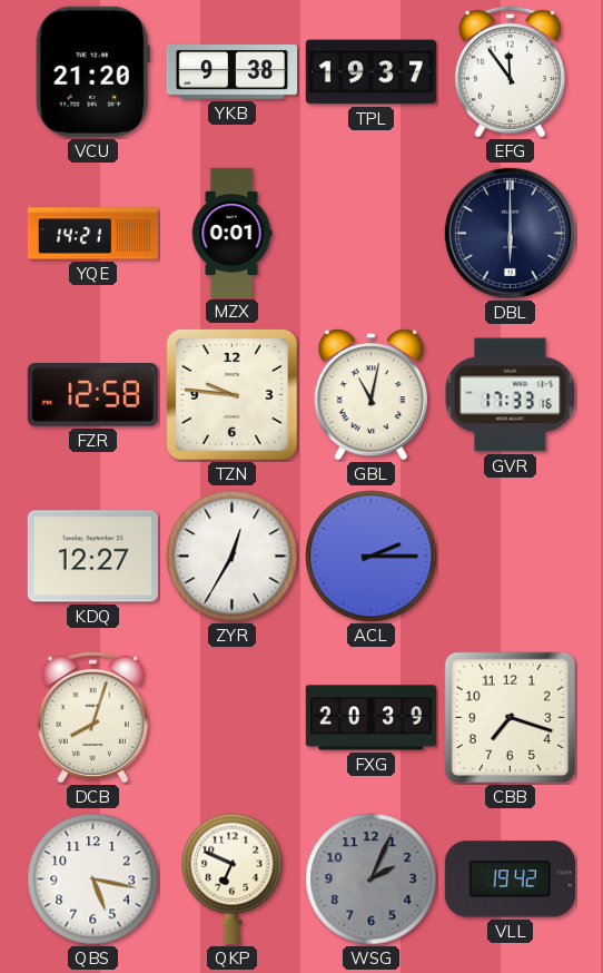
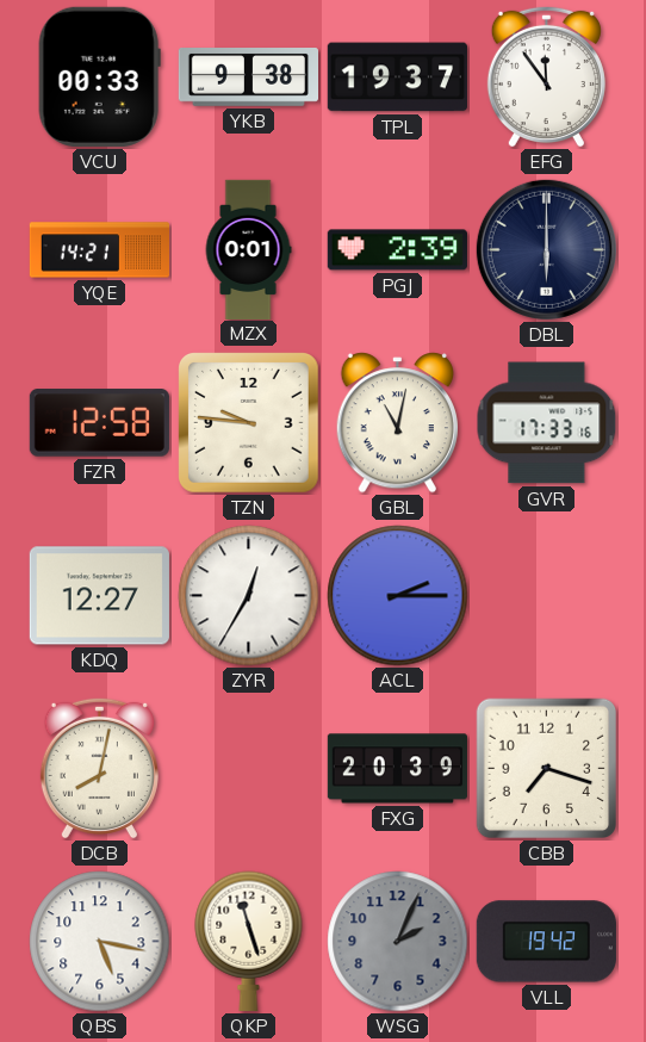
VCU: 21:20 -> 00:33 (99, 76)
PGJ: none -> 2:39 (397, 250)
DCB: 8:03 -> 8:02 (99, 768)
QKP: 6:49 -> 11:27 (249, 941)
